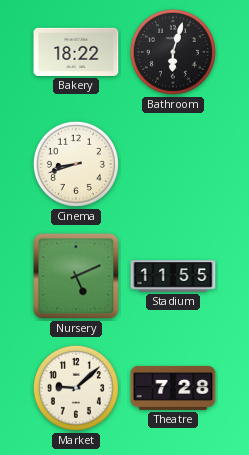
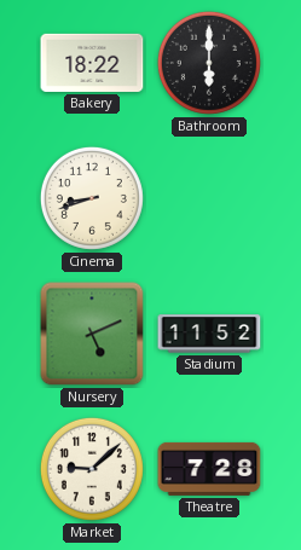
Bathroom: 6:03 -> 6:00 (209, 63)
Stadium: 11:55 -> 11:52 (209, 334)
